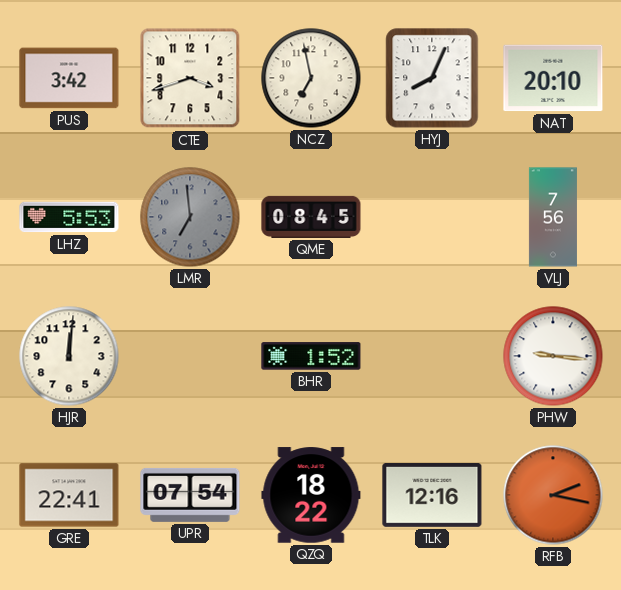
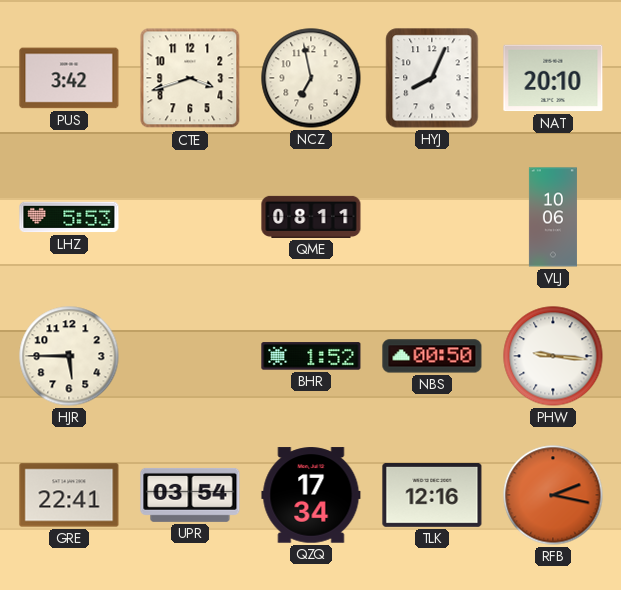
LMR: 6:59 -> none (190, 217)
QME: 08:45 -> 08:11 (311, 217)
VLJ: 7:56 -> 10:06 (553, 217)
HJR: 12:01 -> 5:45 (69, 356)
NBS: none -> 00:50 (432, 356)
UPR: 07:54 -> 03:54 (190, 495)
QZQ: 18:22 -> 17:34 (311, 495)
